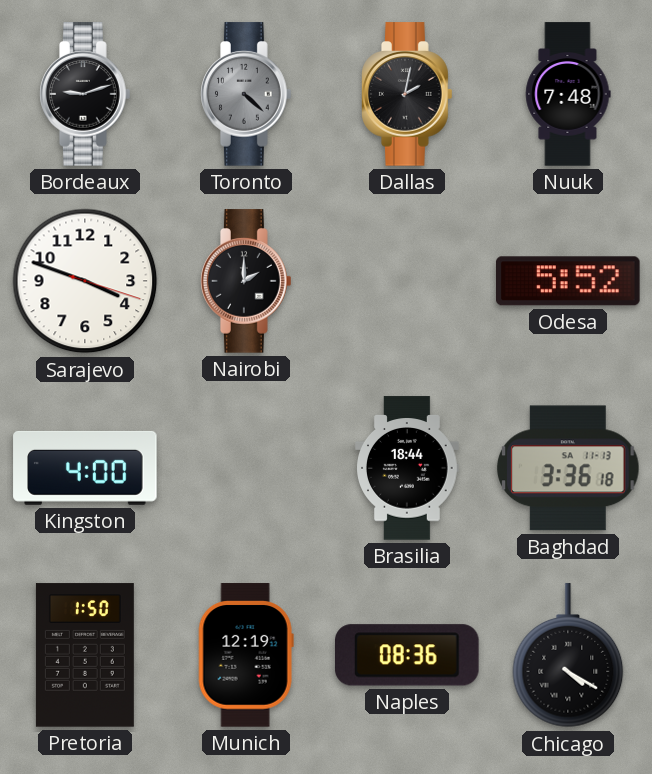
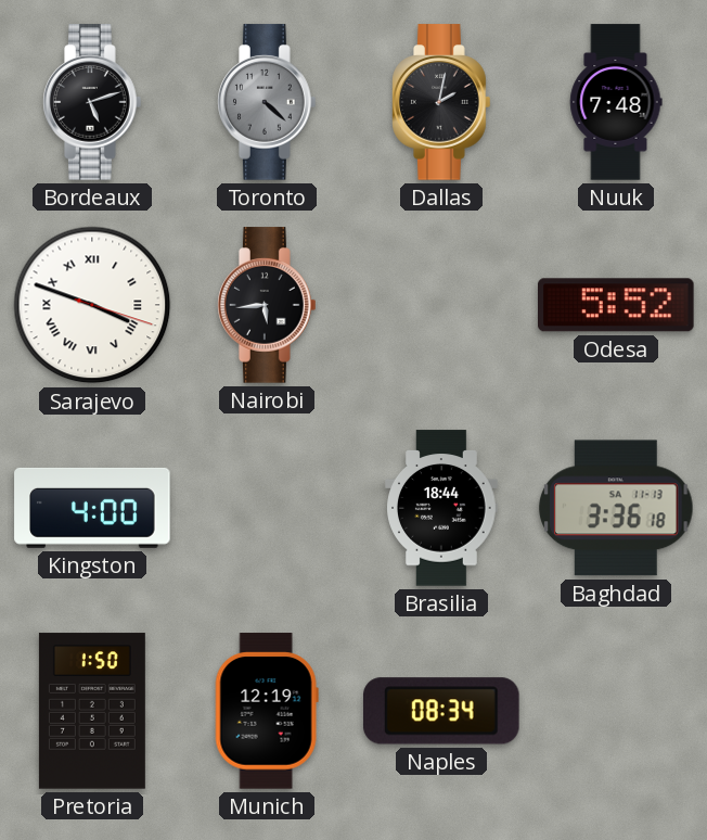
Bordeaux: 9:12 -> 5:12 (92, 102)
Sarajevo numerals: Arabic -> Roman (92, 305)
Nairobi: 2:00 -> 5:44 (267, 305)
Naples: 08:36 -> 08:34 (442, 711)
Chicago: 4:20 -> none (568, 656)
